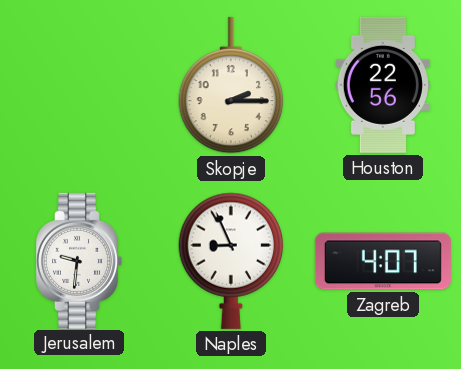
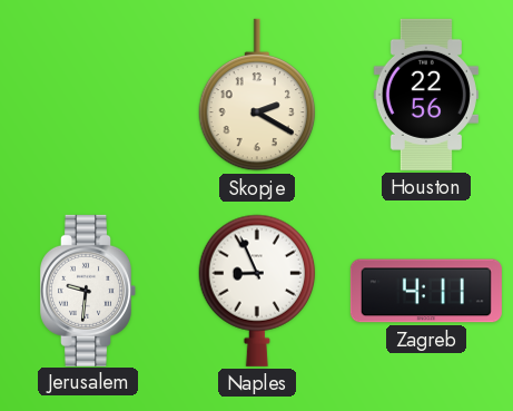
Skopje: 2:15 -> 2:20 (257, 95)
Zagreb: 4:07 -> 4:11 (426, 291)
